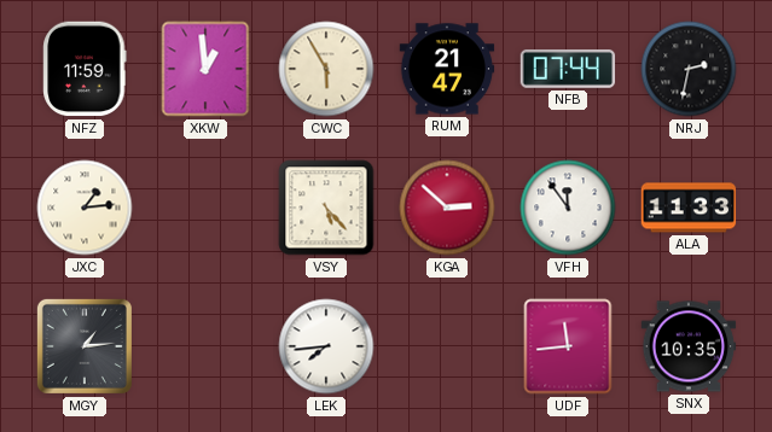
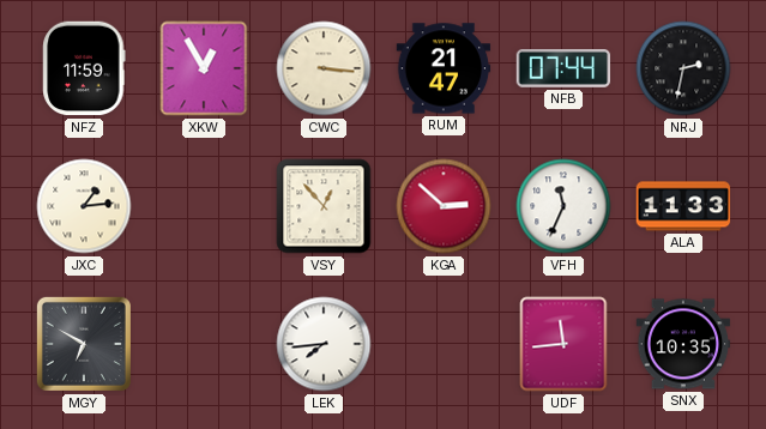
XKW: 12:59 -> 12:55 (204, 68)
CWC: 5:55 -> 3:16 (324, 68)
VSY: 5:23 -> 12:53 (324, 206)
VFH: 11:54 -> 11:34 (563, 206)
MGY: 1:14 -> 6:50 (84, 344)
